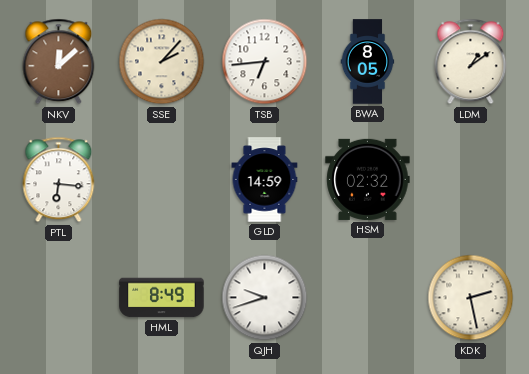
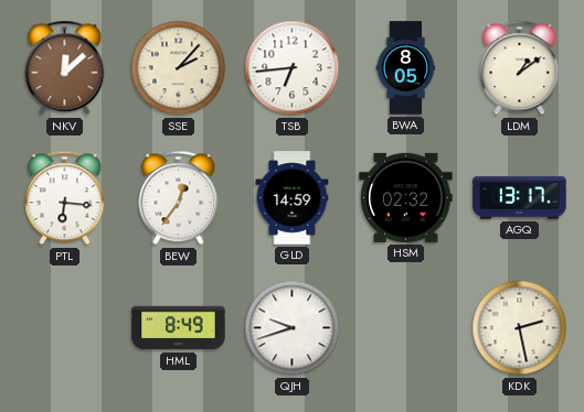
BEW: none -> 12:36 (179, 198)
AGQ: none -> 13:17 (520, 198)
